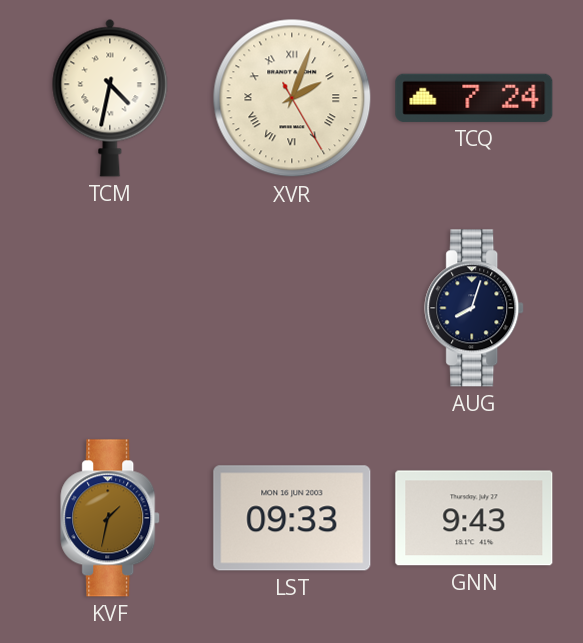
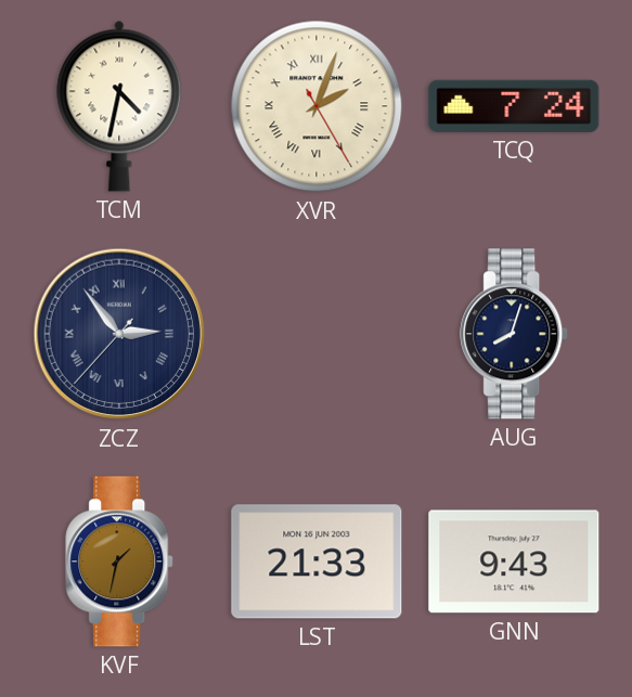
ZCZ: none -> 2:53 (119, 334)
LST: 09:33 -> 21:33 (317, 562)
